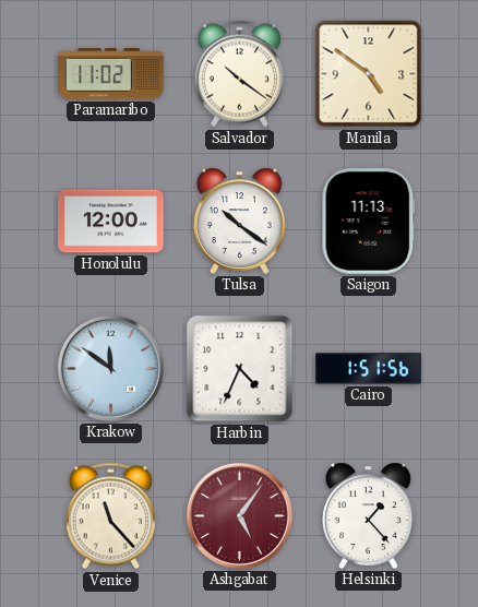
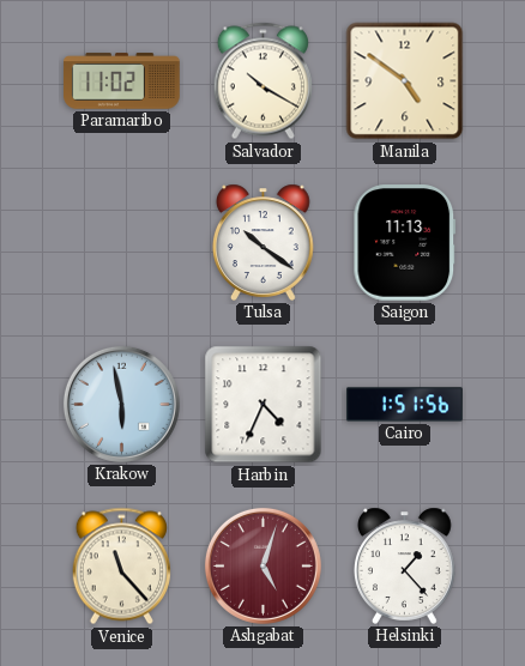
Salvador: 10:21 -> 10:20 (262, 81)
Honolulu: 12:00 -> none (111, 222)
Krakow: 11:51 -> 5:58 (121, 404)
Ashgabat: 5:06 -> 5:03 (262, 565)
